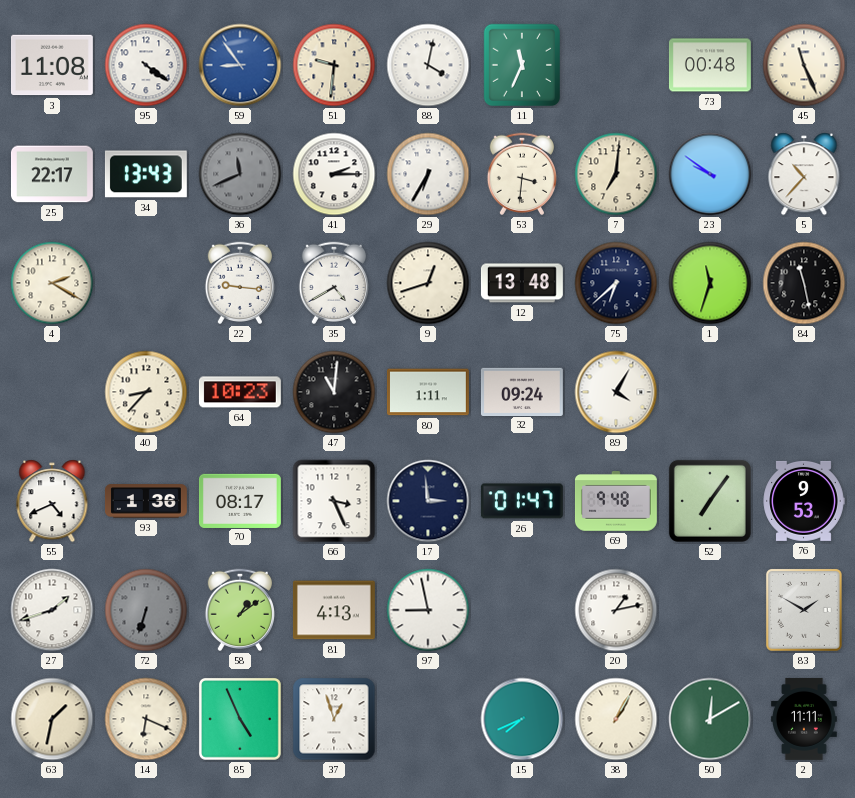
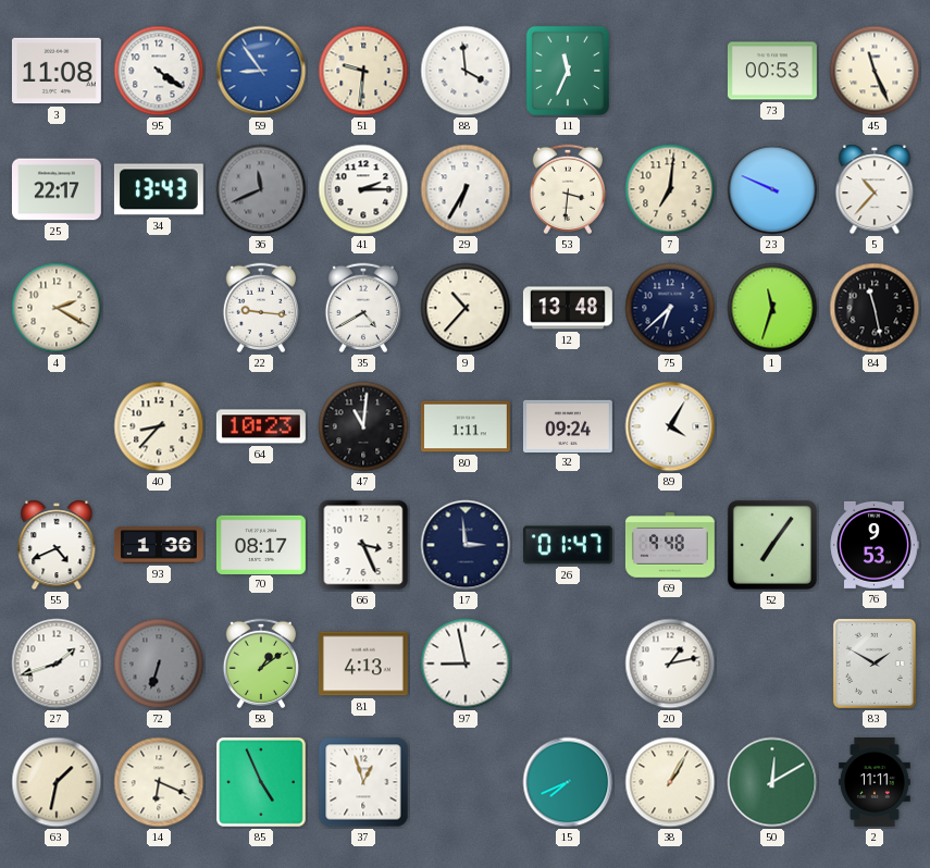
88: 4:02 -> 3:59 (466, 71)
73: 00:48 -> 00:53 (772, 71)
23: 9:51 -> 9:49 (772, 189)
9: 12:42 -> 10:37 (466, 308)
